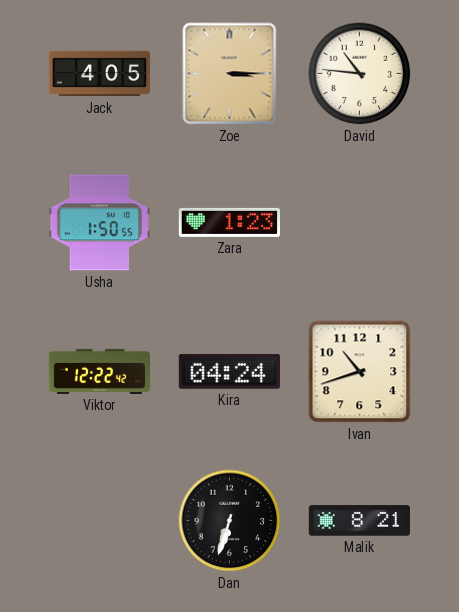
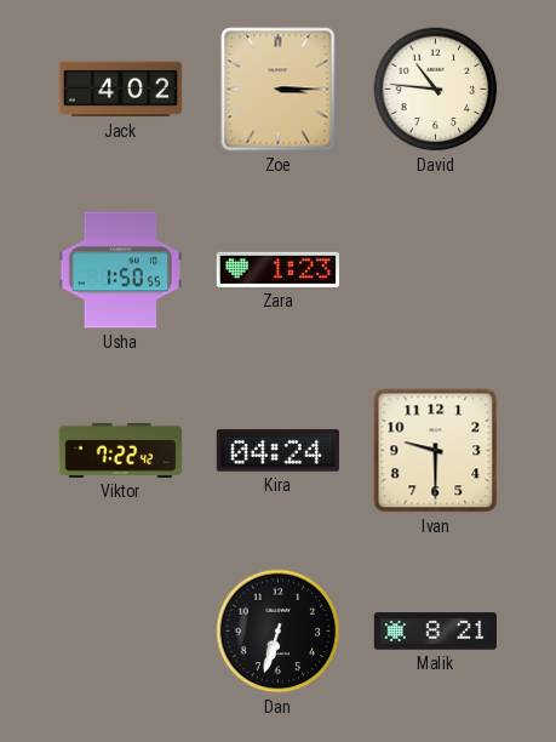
Jack: 4:05 -> 4:02 (121, 90)
Viktor: 12:22 -> 7:22 (121, 450)
Ivan: 10:42 -> 9:30 (436, 451)
